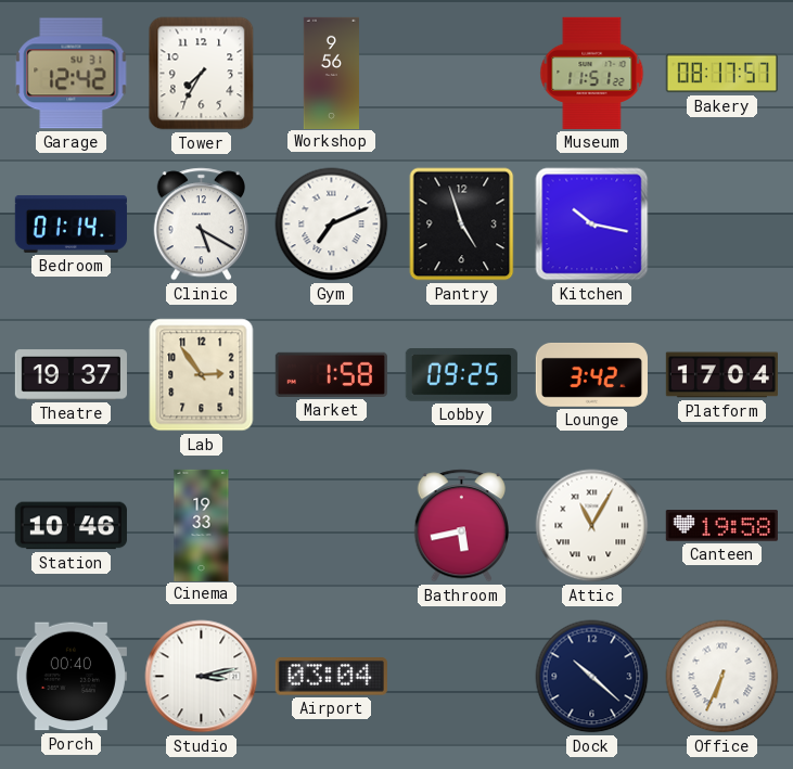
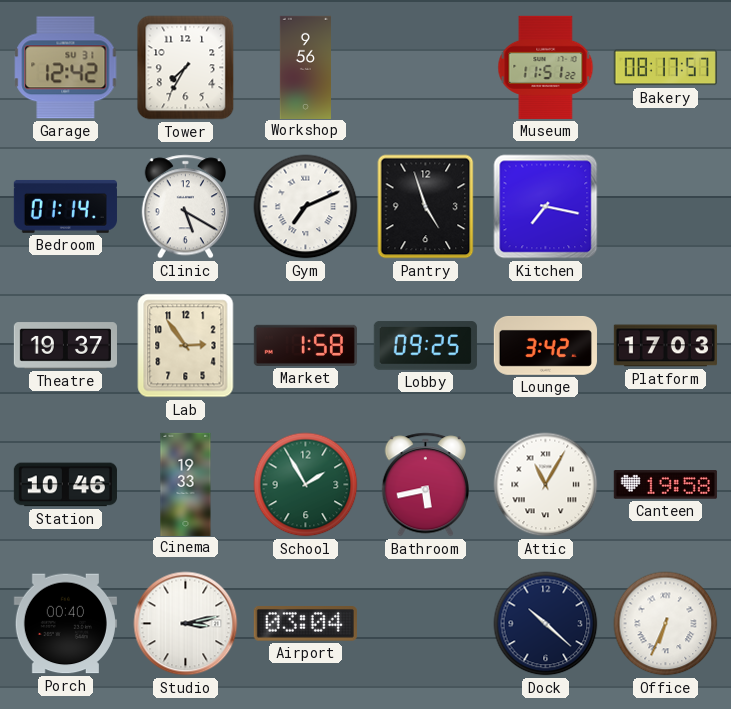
Kitchen: 10:17 -> 7:17 (546, 207)
Platform: 17:04 -> 17:03 (665, 346)
School: none -> 1:55 (306, 485)
